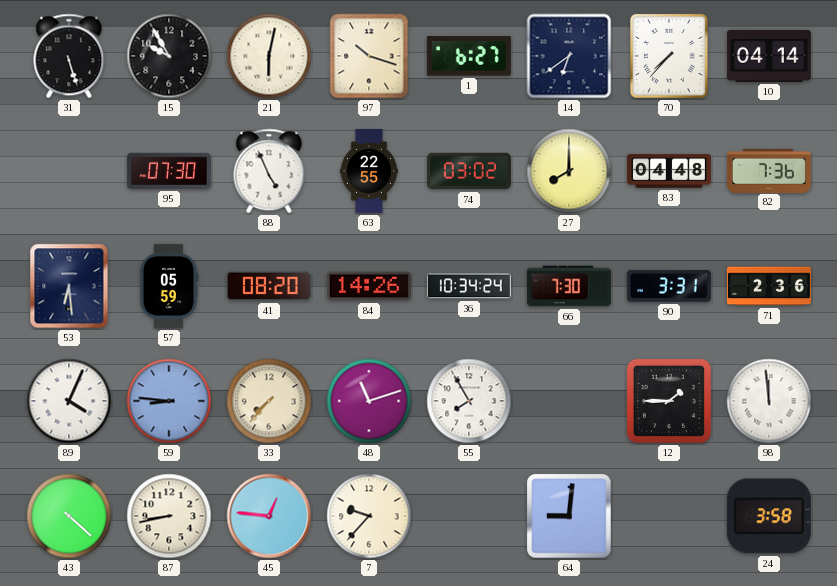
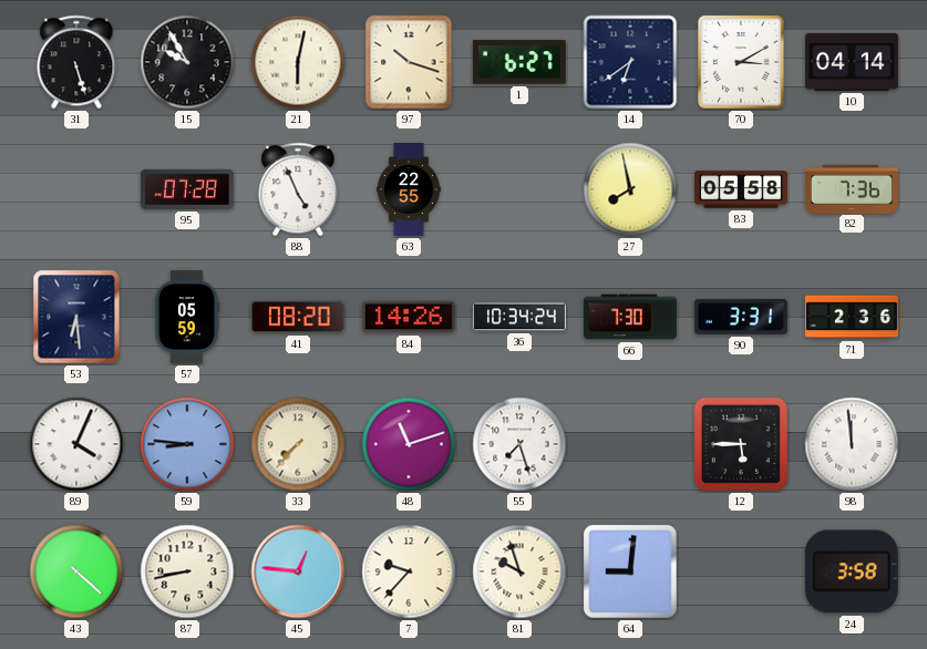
70: 7:37 -> 3:10 (741, 62)
95: 07:30 -> 07:28 (187, 189)
74: 03:02 -> none (469, 171)
27: 8:00 -> 7:58 (630, 189)
83: 04:48 -> 05:58 (741, 189)
55: 7:55 -> 7:27 (519, 444)
12: 1:45 -> 5:45 (741, 444)
81: none -> 9:57 (519, 571)
